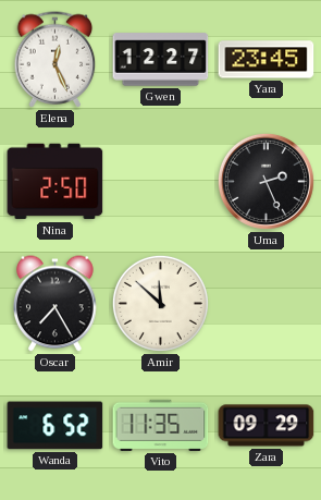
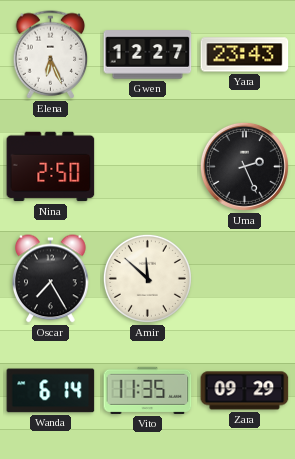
Elena: 12:26 -> 6:26 (51, 55)
Yara: 23:45 -> 23:43 (245, 55)
Wanda: 6:52 -> 6:14 (51, 391)
